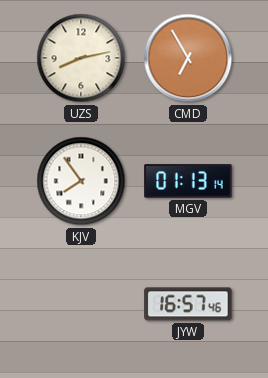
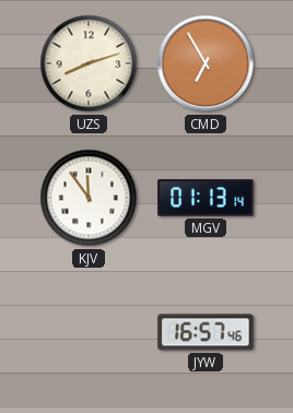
UZS: 8:13 -> 8:12 (89, 63)
KJV: 7:54 -> 11:54 (89, 198)
